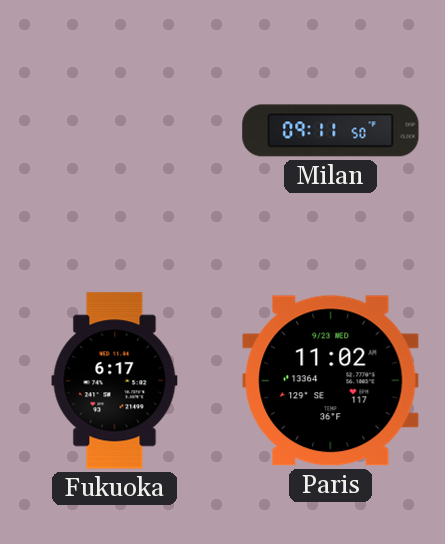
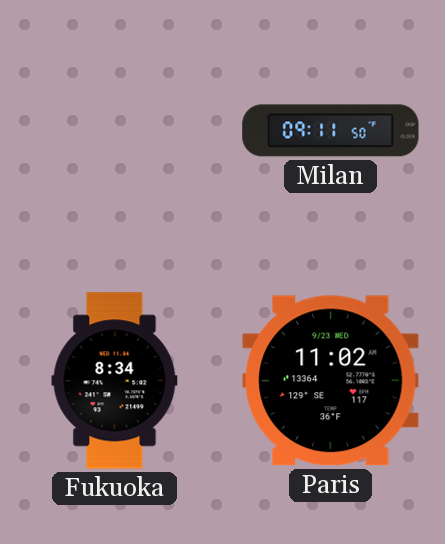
Fukuoka: 6:17 -> 8:34 (115, 381)
